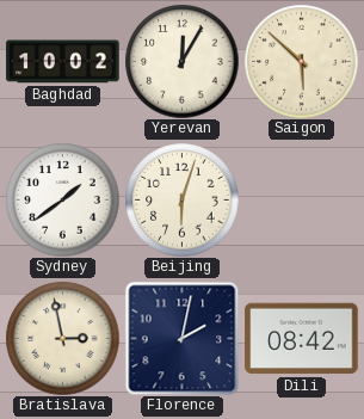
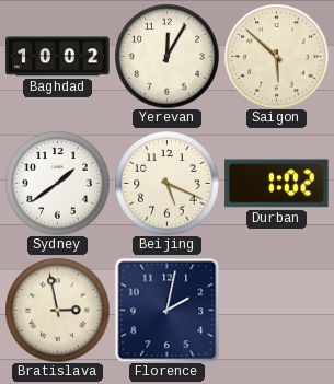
Beijing: 6:03 -> 5:19 (166, 183)
Durban: none -> 1:02 (277, 184)
Dili: 08:42 -> none (302, 339)
